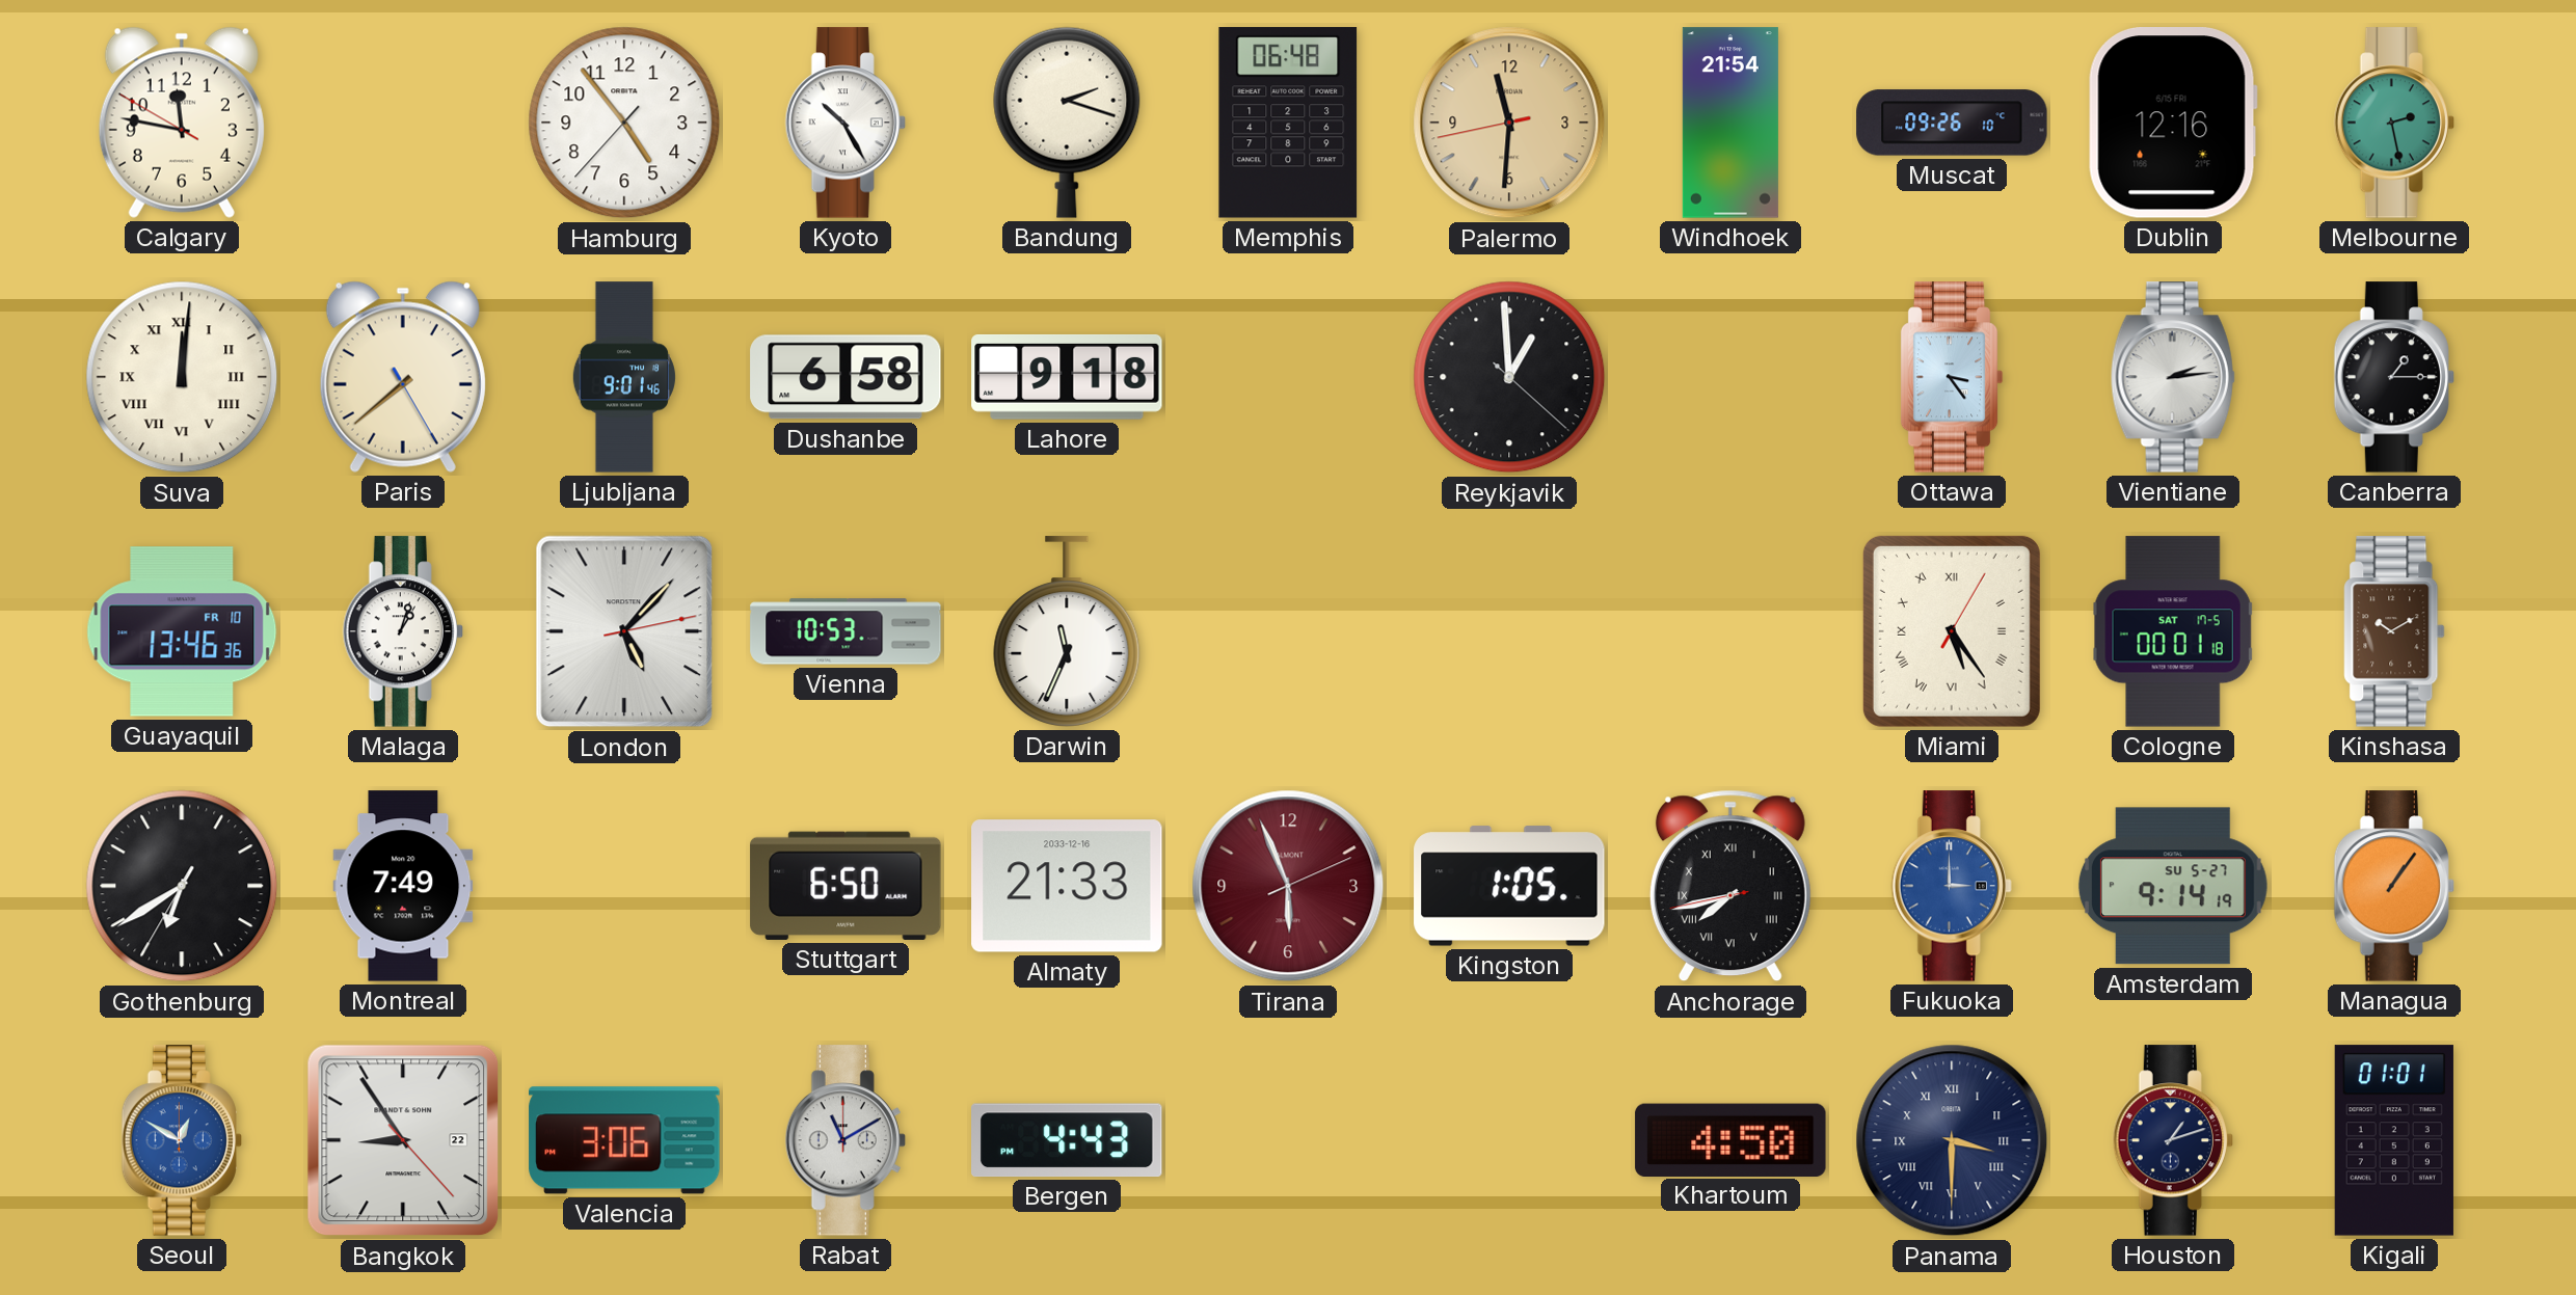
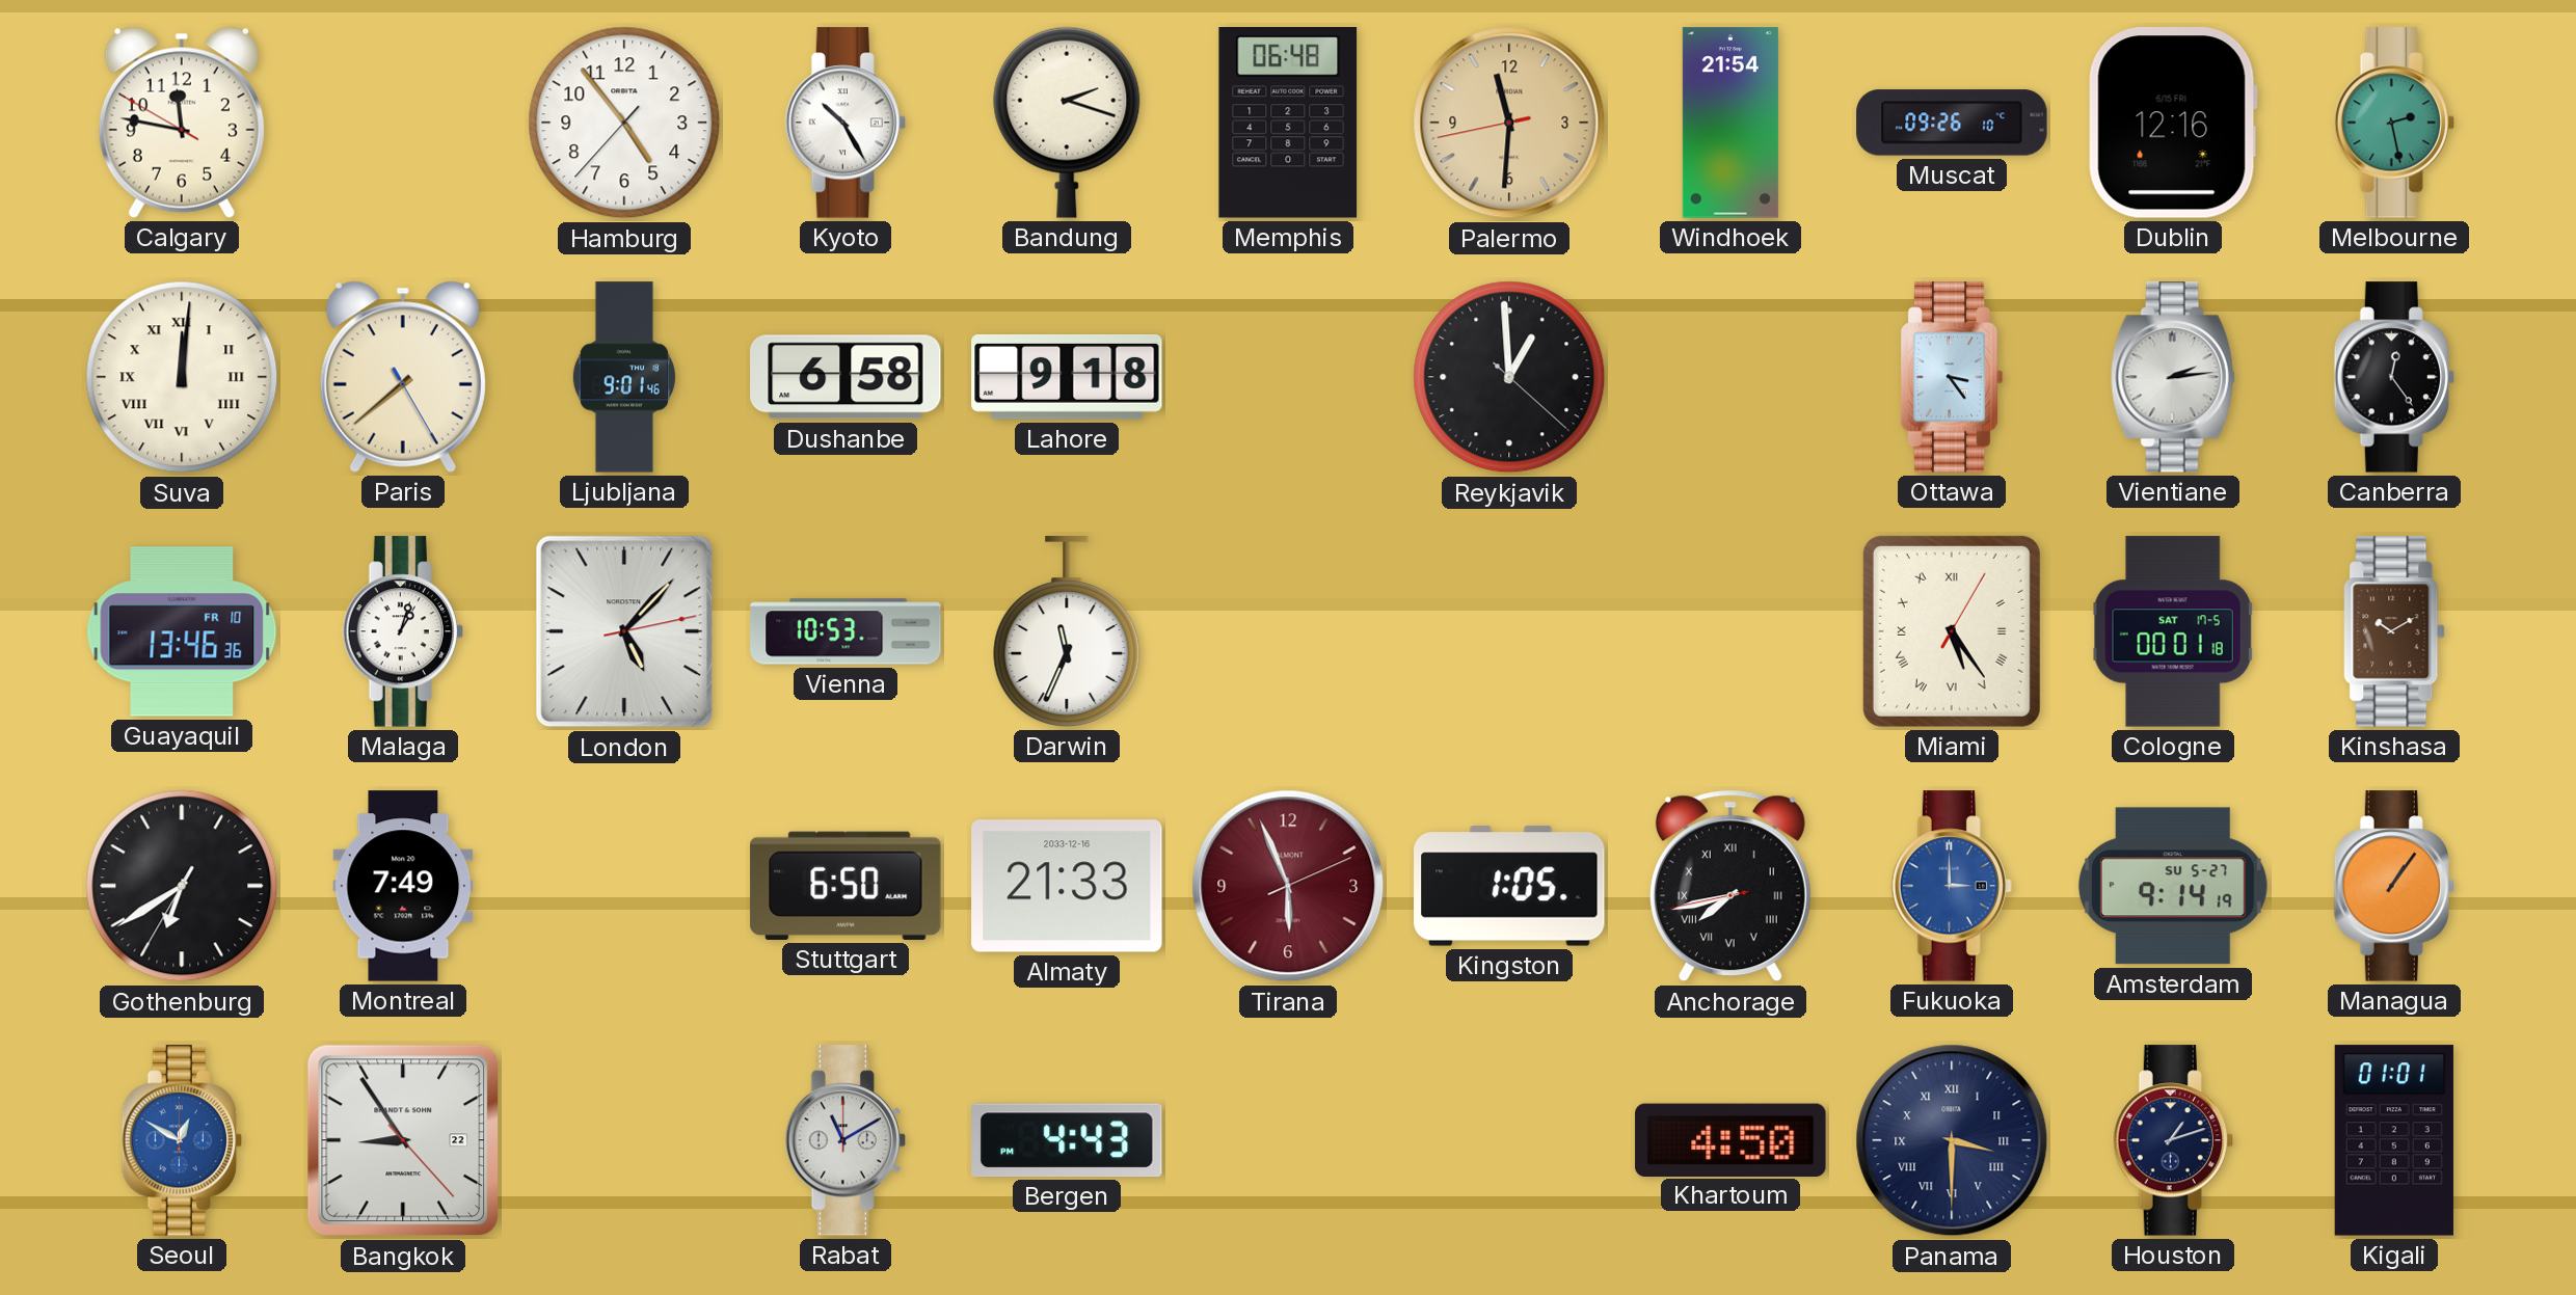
Canberra: 1:15 -> 12:24 (2394, 377)
Valencia: 3:06 -> none (624, 1140)
